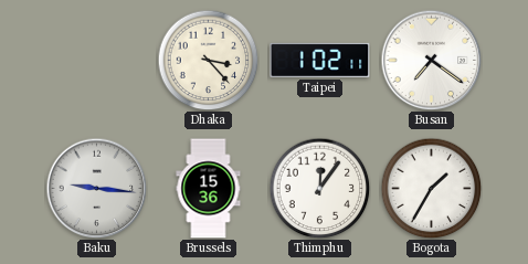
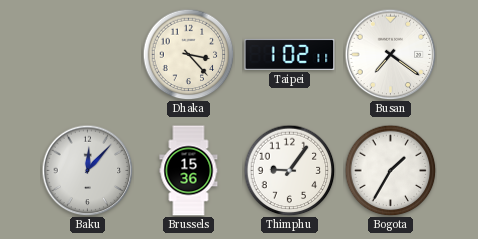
Baku: 9:16 -> 12:07 (87, 170)
Thimphu: 12:06 -> 9:06 (289, 170)
